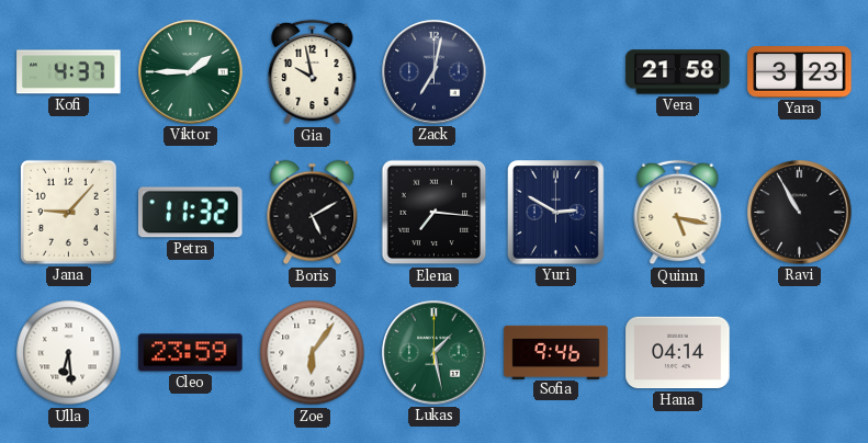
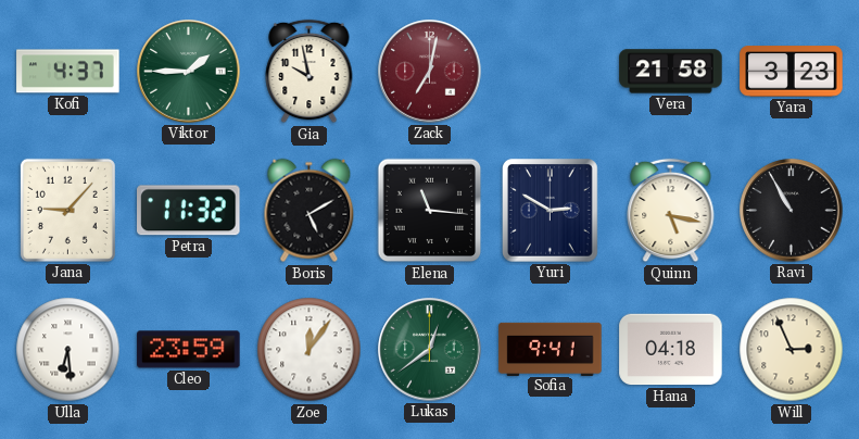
Zack dial: navy -> burgundy (430, 72)
Elena: 7:16 -> 11:16 (430, 211)
Zoe: 6:06 -> 12:06 (310, 350)
Lukas: 1:28 -> 12:39 (430, 350)
Sofia: 9:46 -> 9:41 (551, 349)
Hana: 04:14 -> 04:18 (671, 350)
Will: none -> 2:56 (792, 350)
